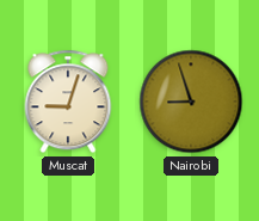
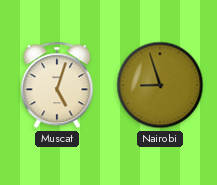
Muscat: 9:03 -> 5:03 (57, 85)
